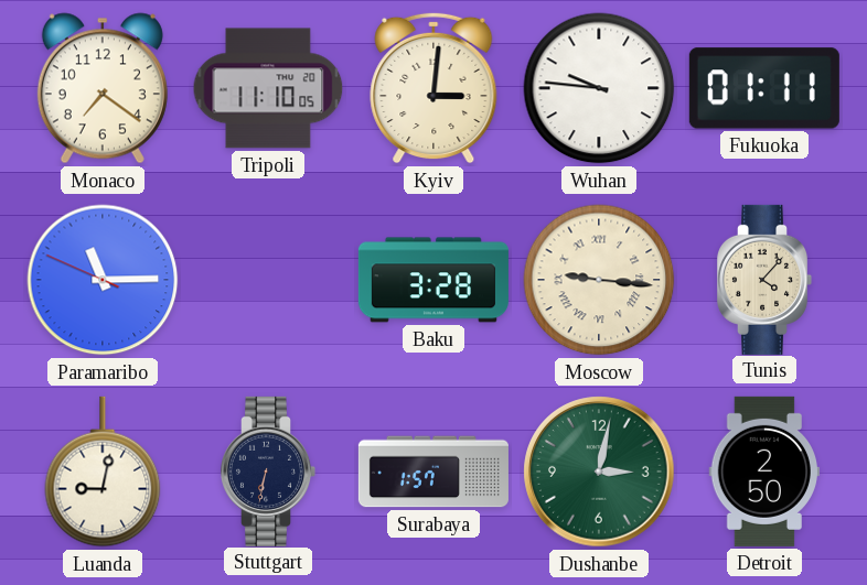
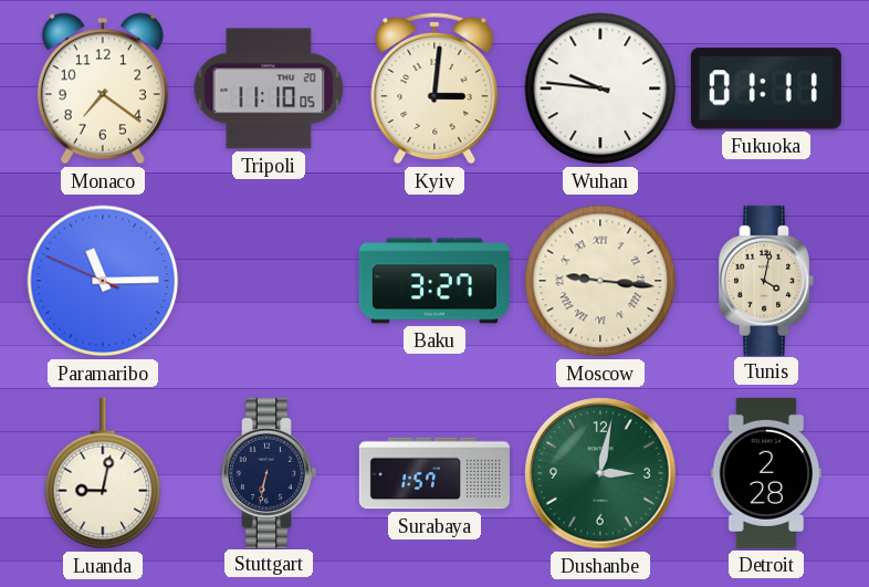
Baku: 3:28 -> 3:27 (434, 281)
Tunis: 4:07 -> 4:02 (767, 281)
Detroit: 2:50 -> 2:28 (765, 473)
